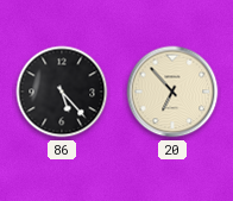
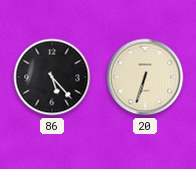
20: 6:53 -> 6:33 (145, 77)
